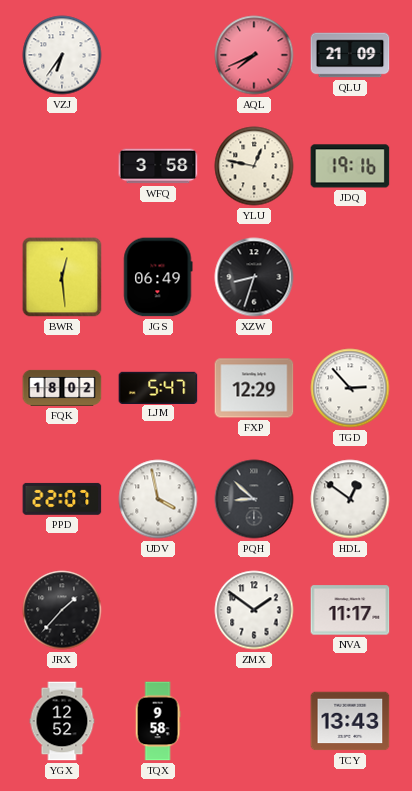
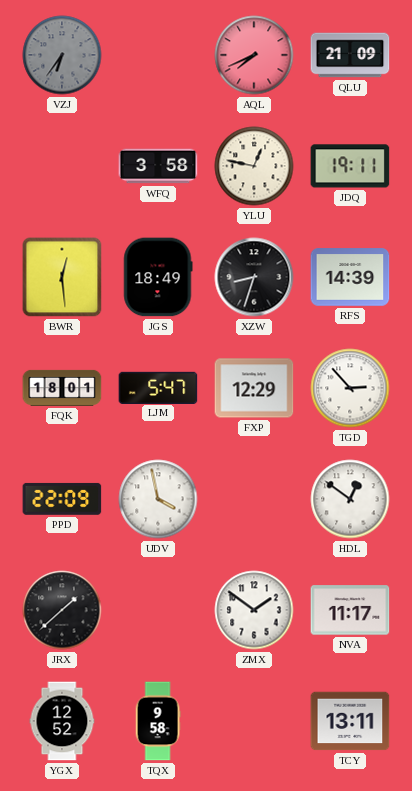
VZJ dial: white -> grey (62, 55)
JDQ: 19:16 -> 19:11 (350, 166)
JGS: 06:49 -> 18:49 (158, 277)
RFS: none -> 14:39 (350, 277)
FQK: 18:02 -> 18:01 (62, 388)
PPD: 22:07 -> 22:09 (62, 499)
PQH: 8:52 -> none (254, 499)
JRX: 1:37 -> 1:38 (62, 610)
TCY: 13:43 -> 13:11 (350, 721)
